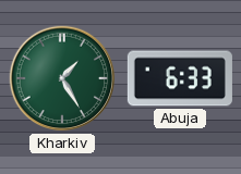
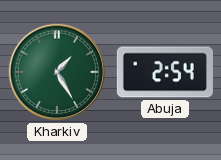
Abuja: 6:33 -> 2:54 (165, 72)
